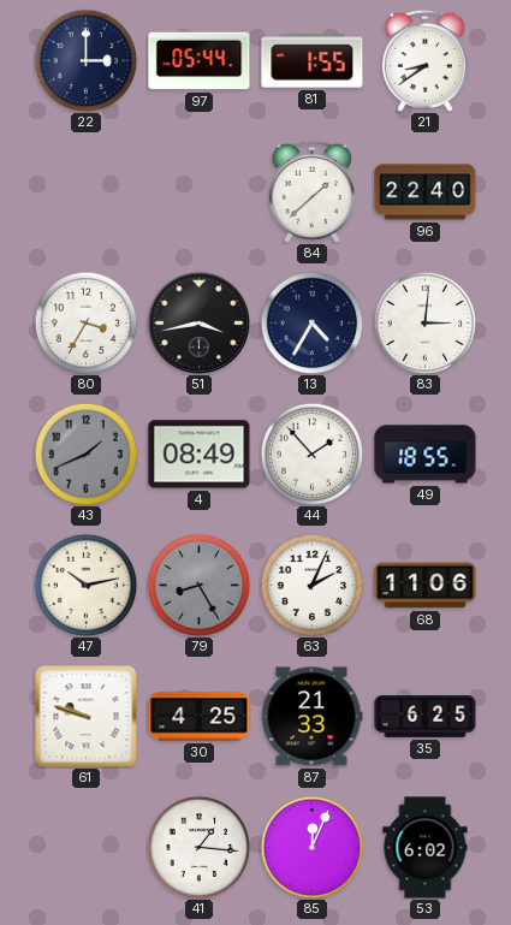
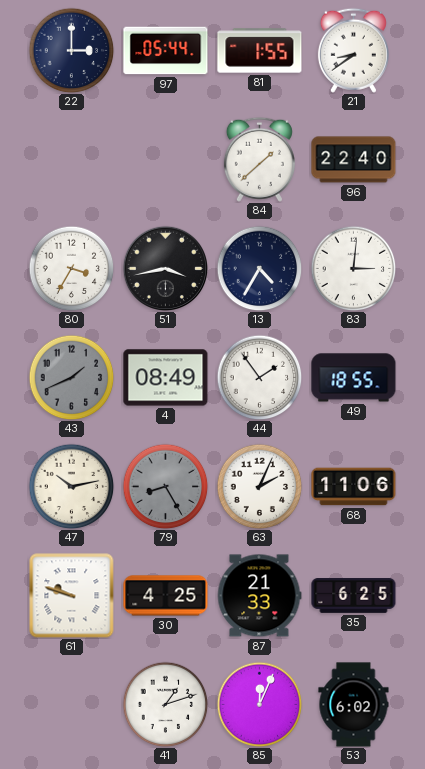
44: 1:53 -> 1:54 (259, 377)
41: 1:16 -> 1:12 (165, 704)
